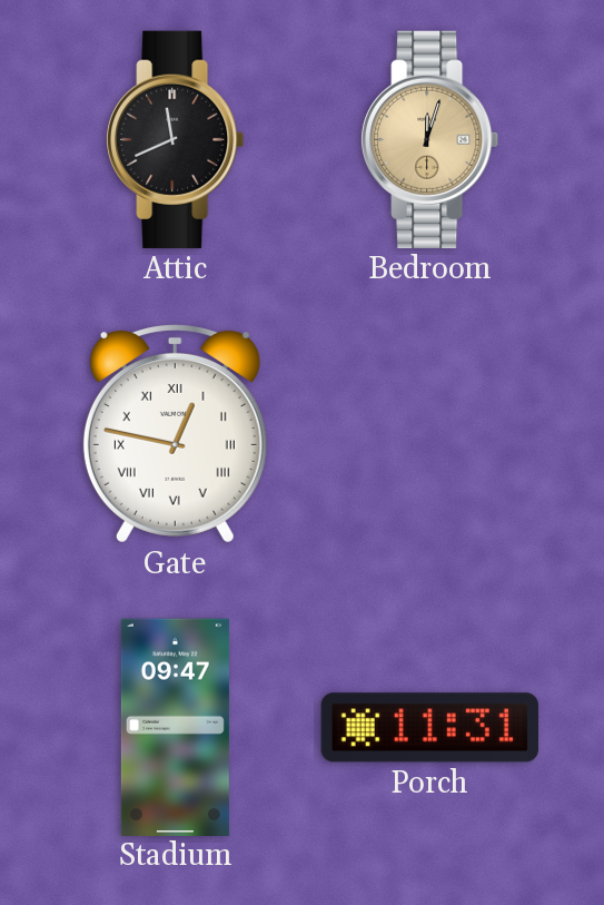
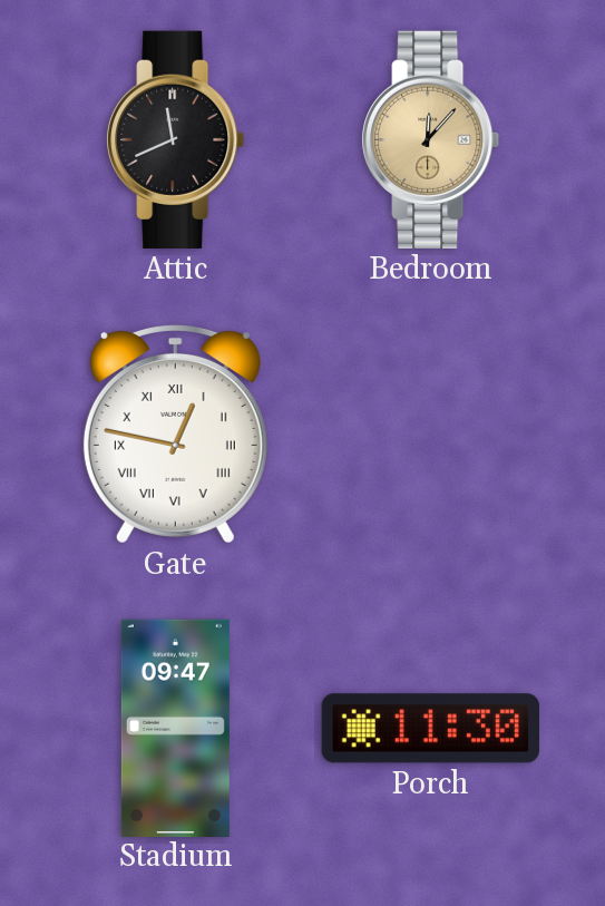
Bedroom: 12:03 -> 12:07 (431, 139)
Porch: 11:31 -> 11:30 (430, 729)
